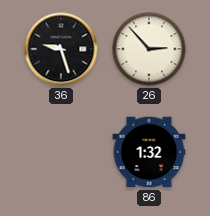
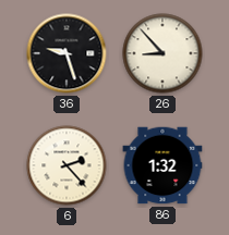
26: 2:53 -> 8:53 (162, 53)
6: none -> 2:23 (67, 165)
